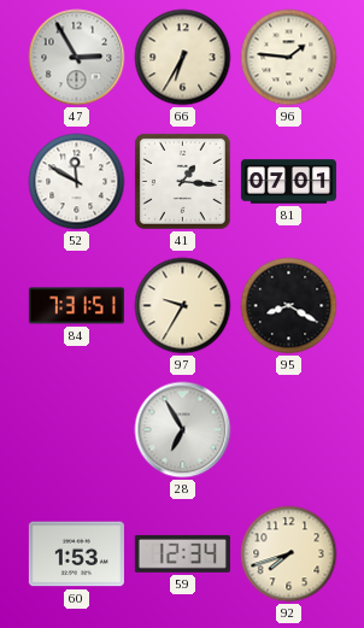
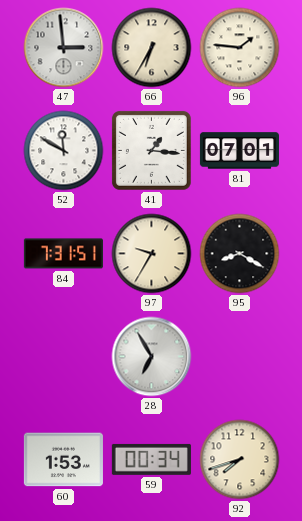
47: 2:55 -> 2:59 (64, 48)
59: 12:34 -> 00:34 (151, 459)
